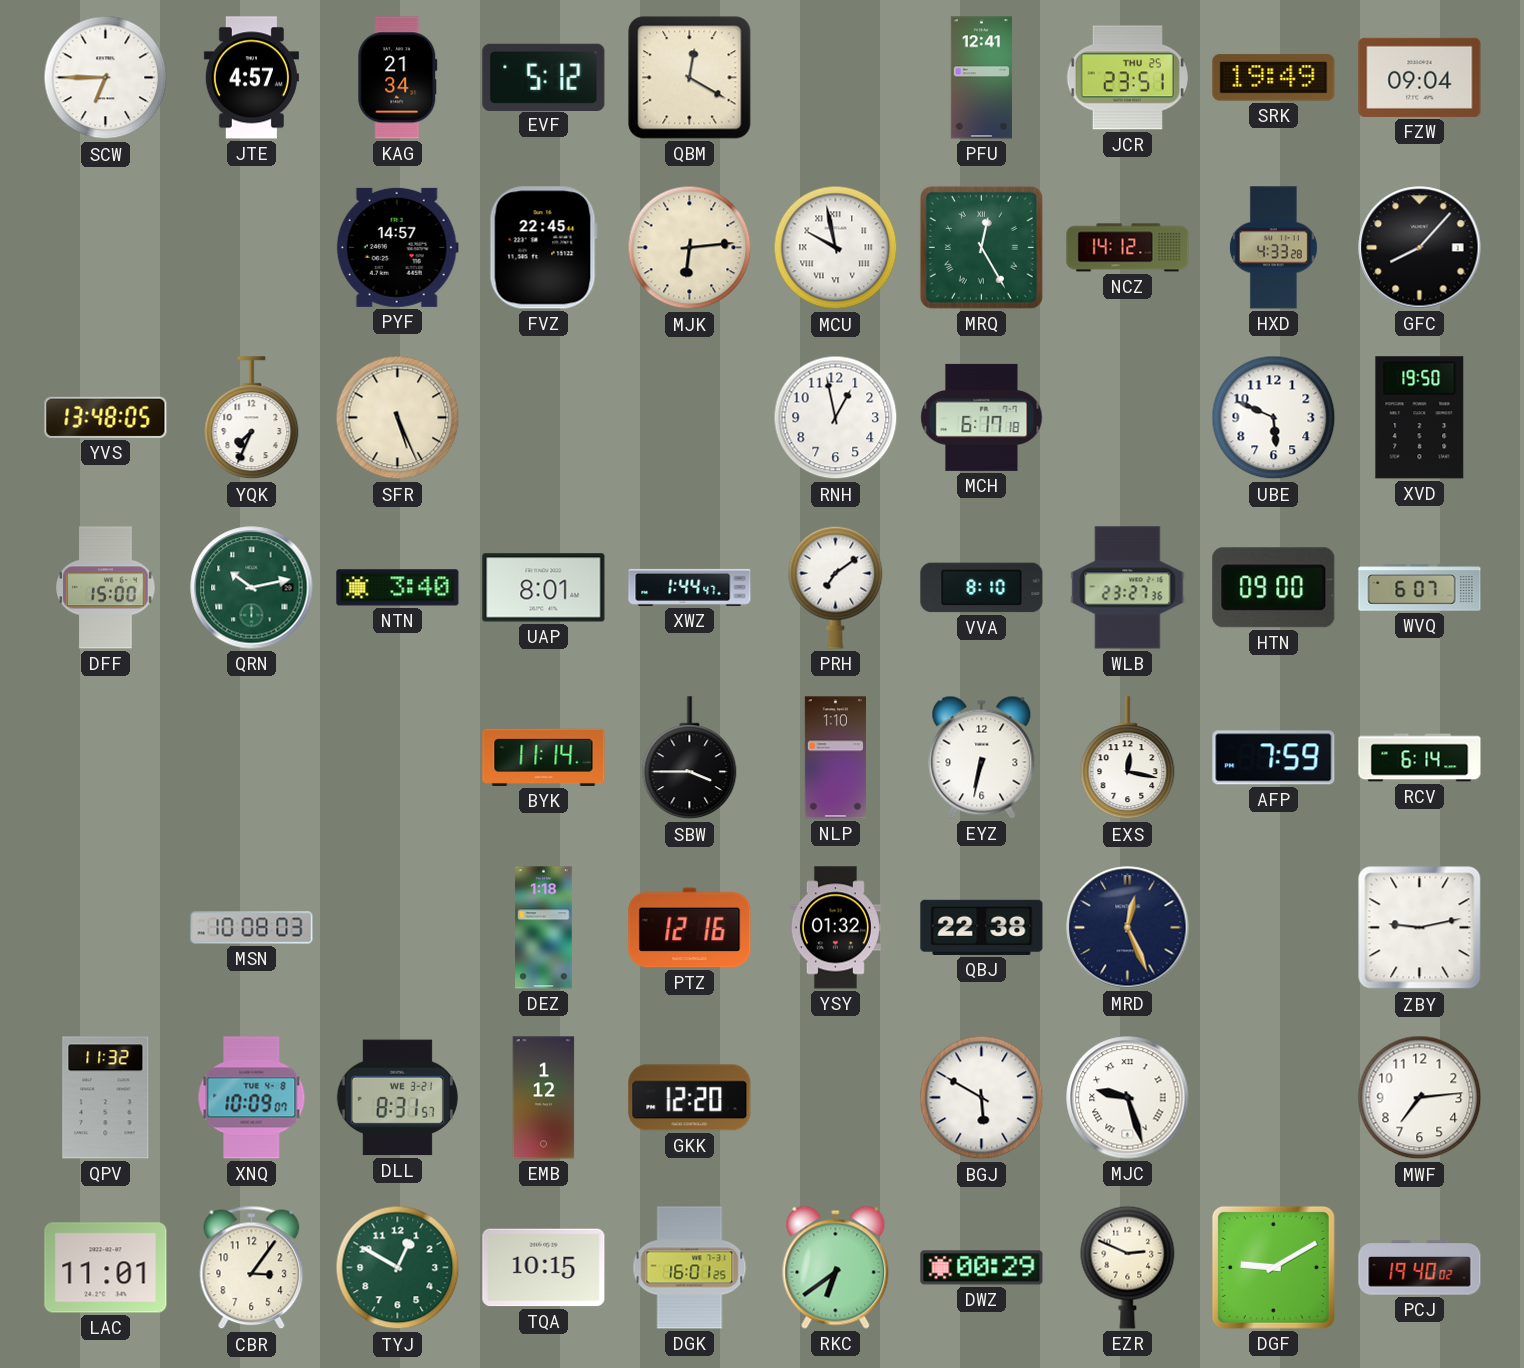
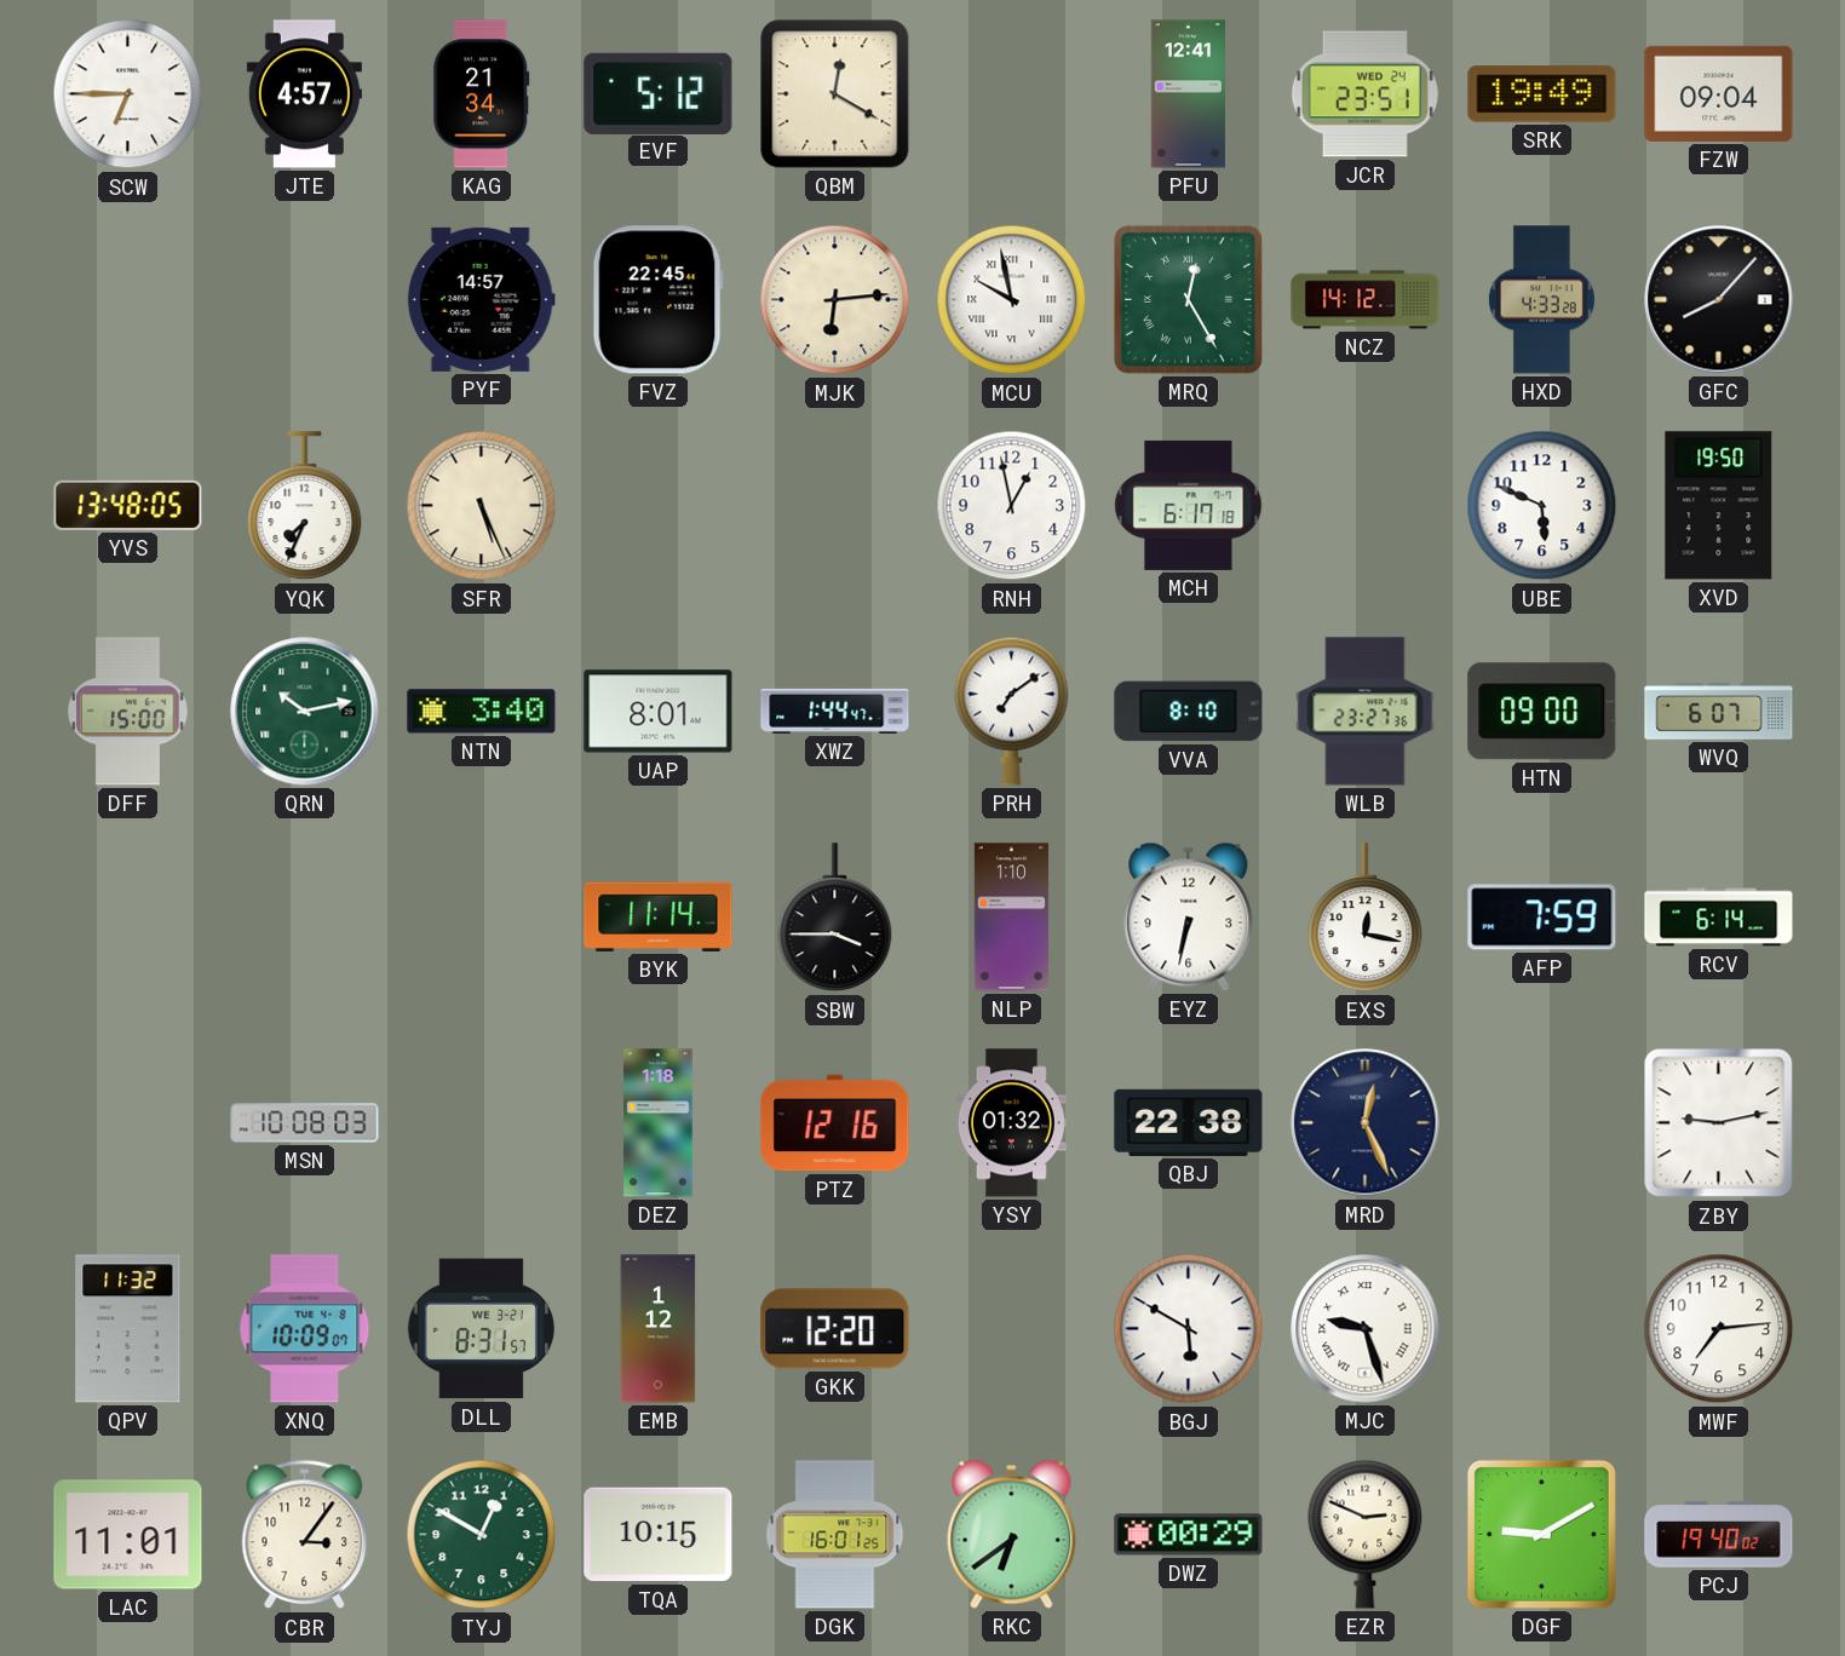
JCR date: THU 25 -> WED 24 (1364, 94)
